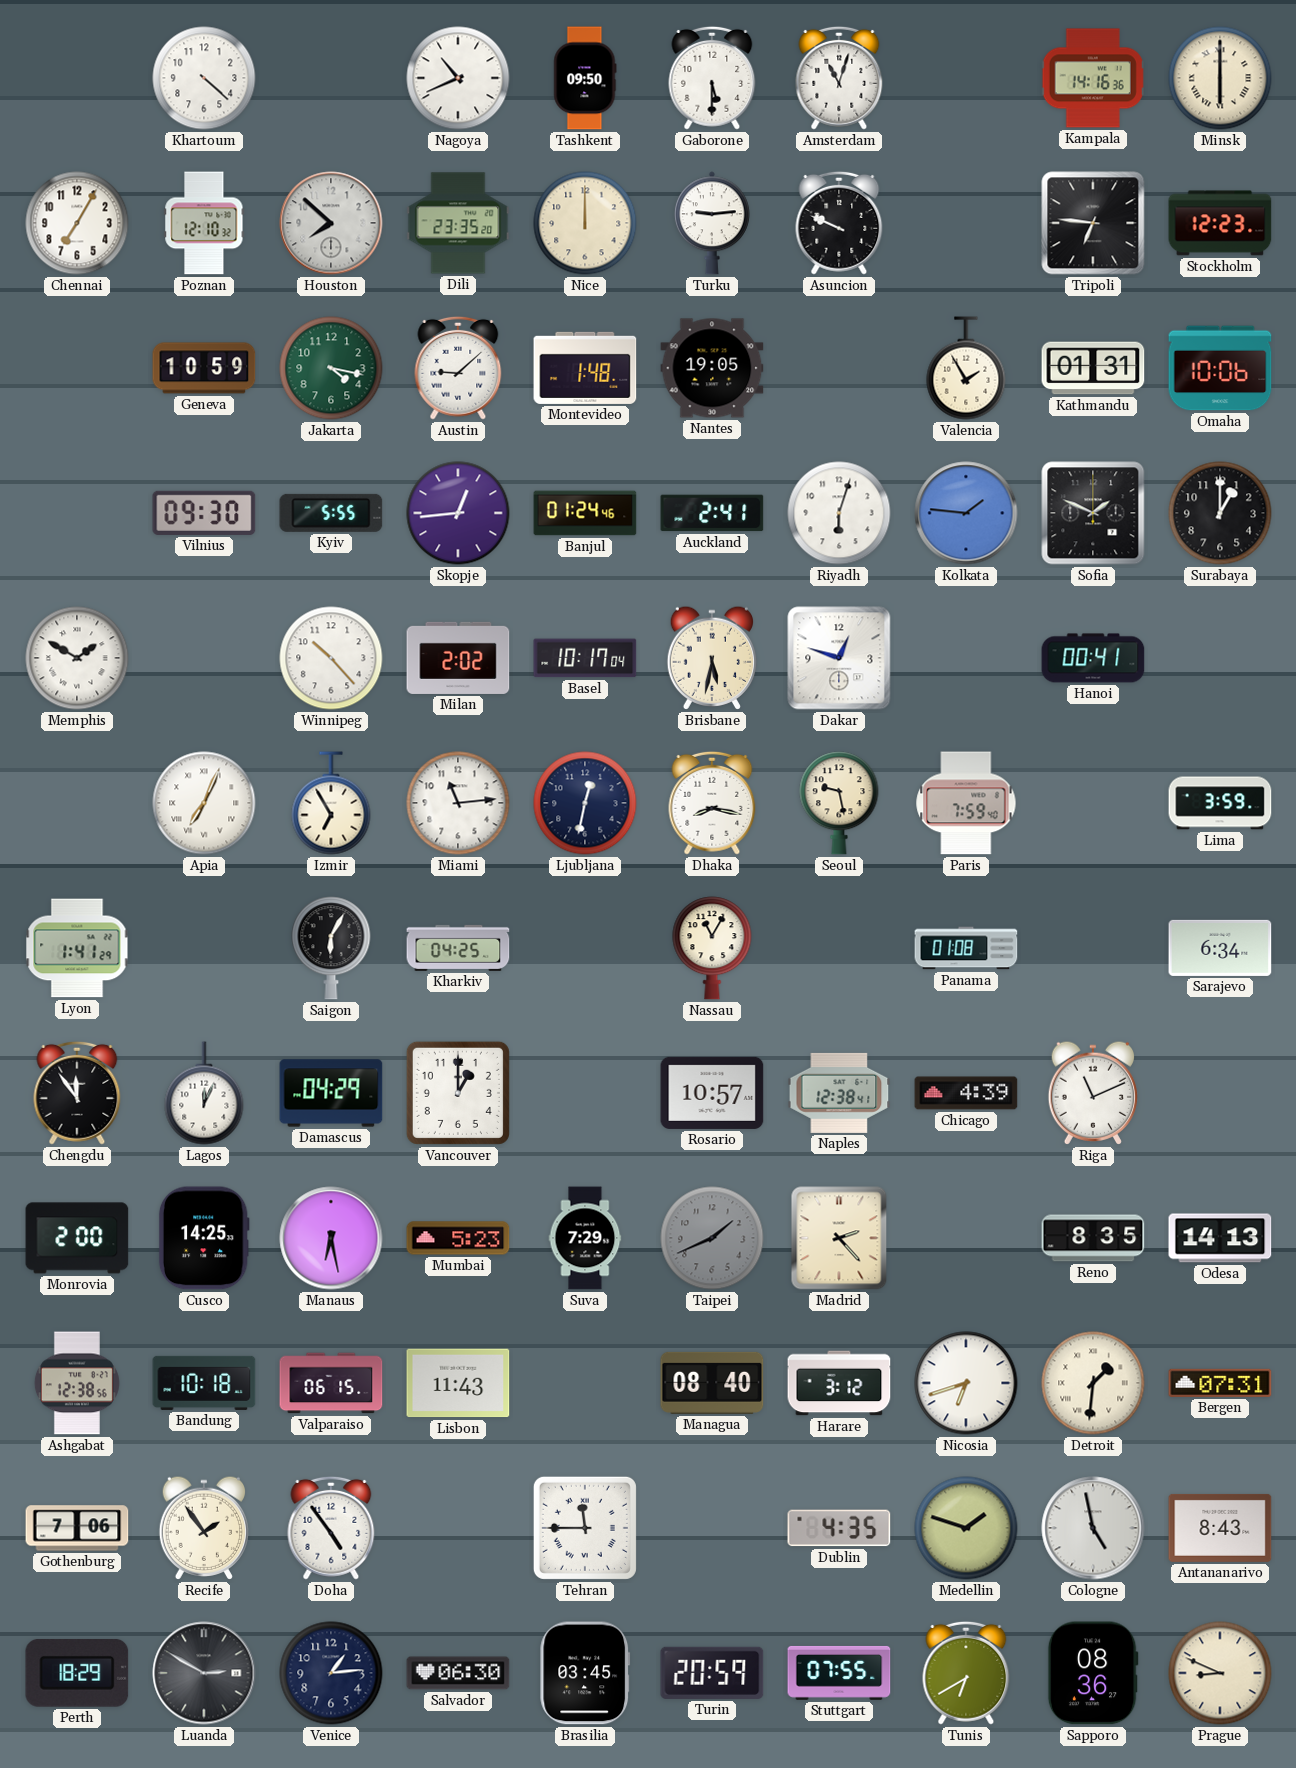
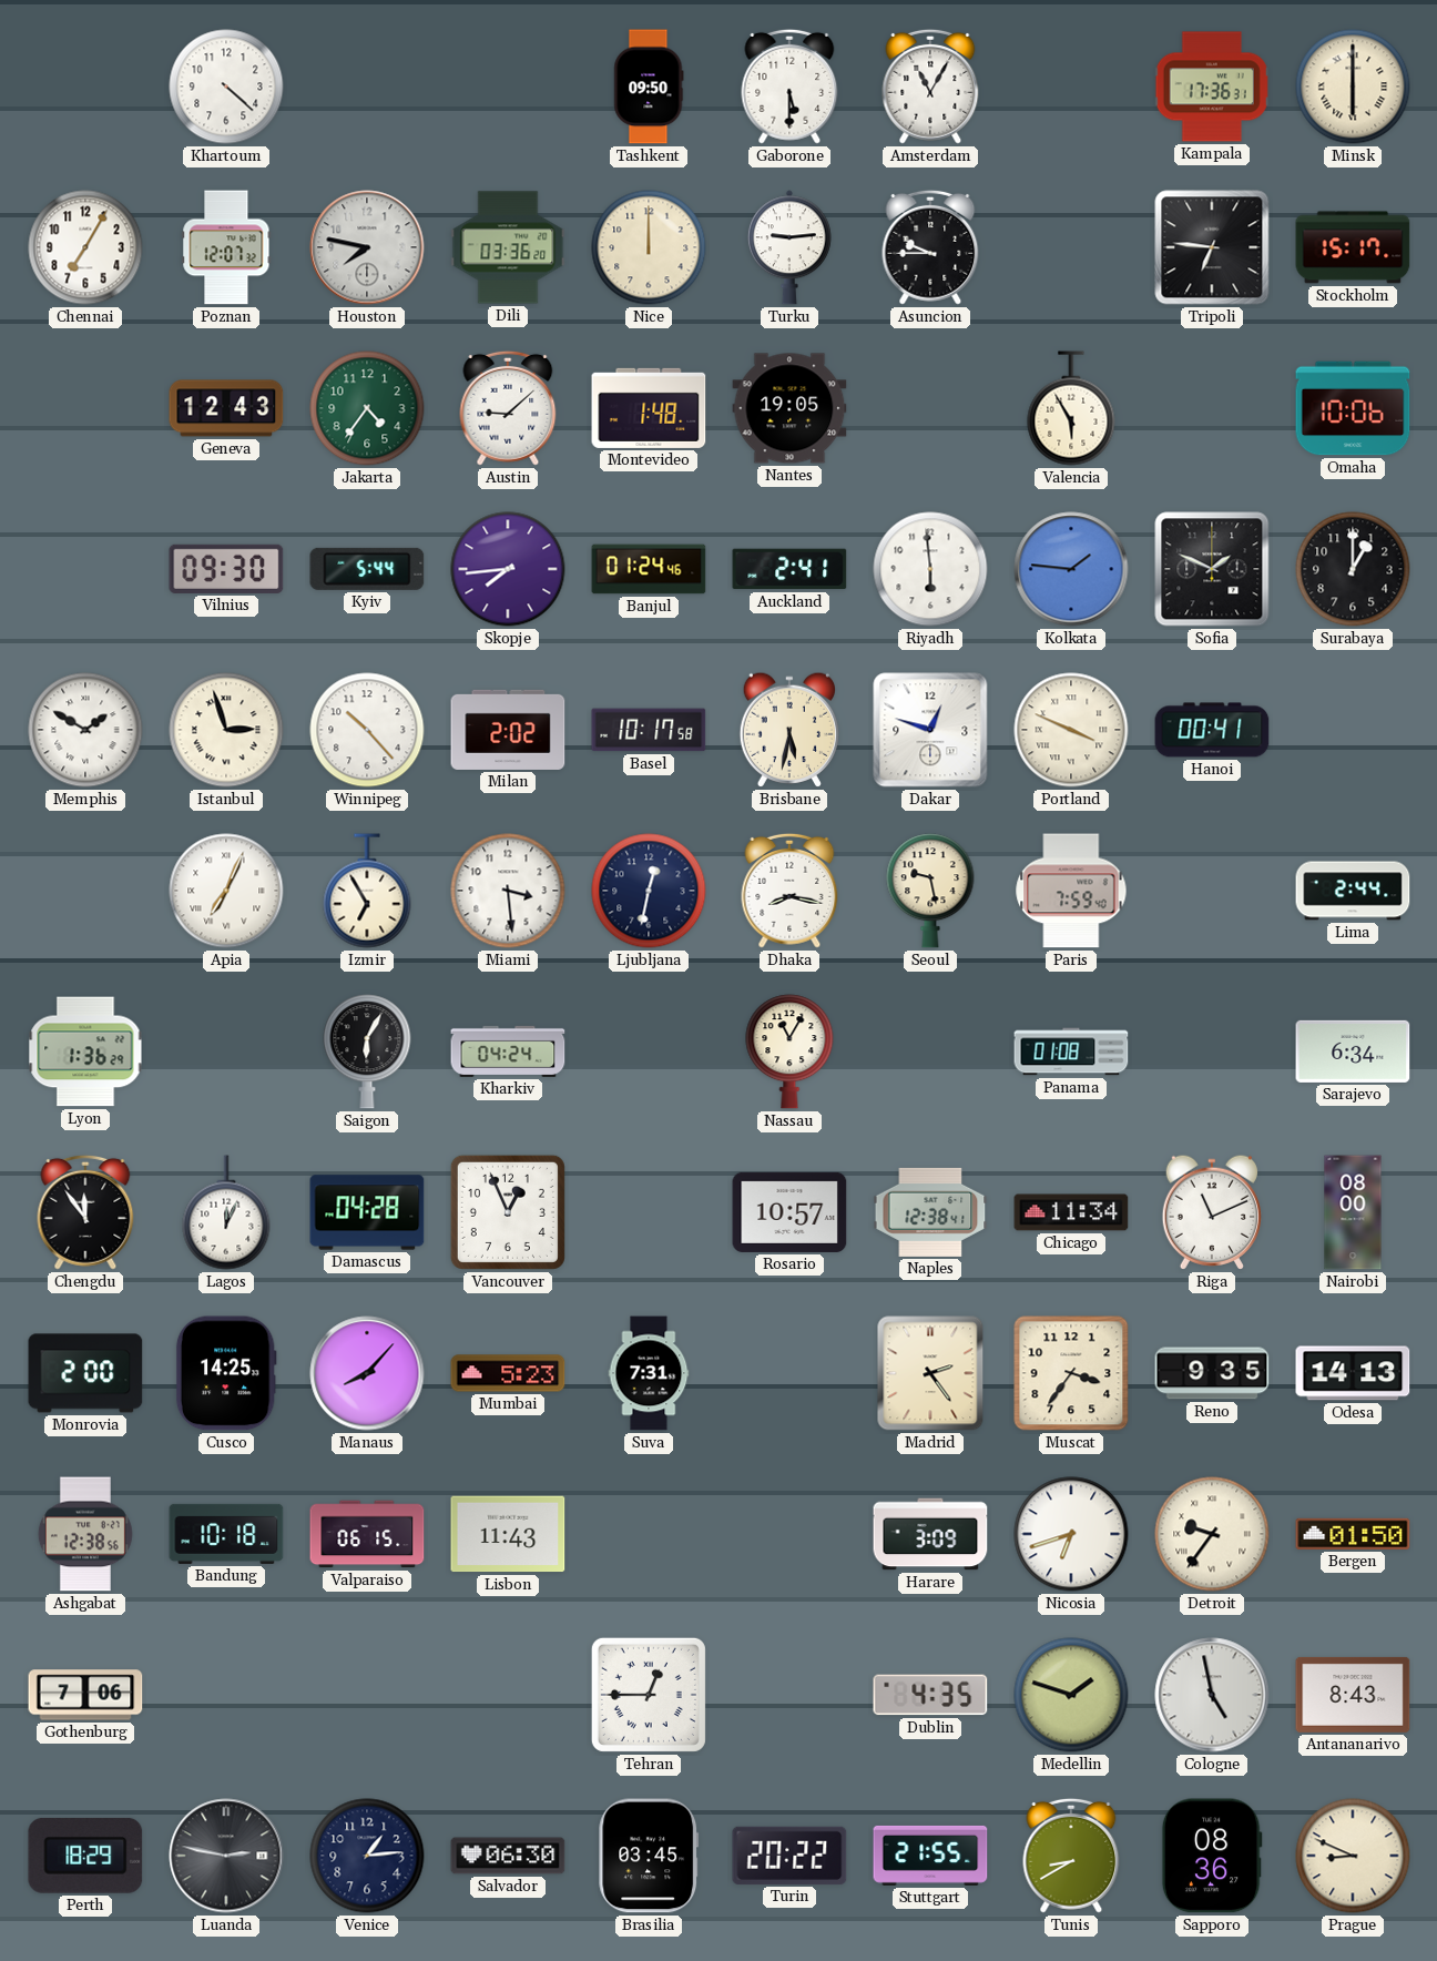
Nagoya: 10:41 -> none (458, 78)
Amsterdam: 11:03 -> 11:05 (930, 87)
Kampala: 14:16 -> 17:36 (1212, 87)
Poznan: 12:10 -> 12:07 (226, 247)
Houston: 7:52 -> 7:47 (367, 247)
Dili: 23:35 -> 03:36 (508, 247)
Asuncion: 9:49 -> 9:45 (930, 247)
Stockholm: 12:23 -> 15:17 (1353, 247)
Geneva: 10:59 -> 12:43 (226, 408)
Jakarta: 4:17 -> 4:36 (367, 408)
Valencia: 1:55 -> 5:55 (1071, 408)
Kathmandu: 01:31 -> none (1093, 368)
Kyiv: 5:55 -> 5:44 (367, 569)
Skopje: 12:44 -> 7:44 (508, 569)
Riyadh: 6:03 -> 5:59 (930, 569)
Istanbul: none -> 2:57 (226, 730)
Basel: 10:17:04 -> 10:17:58 (649, 730)
Portland: none -> 3:49 (1071, 730)
Miami: 11:14 -> 3:29 (508, 891)
Lima: 3:59 -> 2:44 (1353, 891)
Lyon: 1:41 -> 1:36 (85, 1051)
Kharkiv: 04:25 -> 04:24 (508, 1051)
Damascus: 04:29 -> 04:28 (367, 1212)
Vancouver: 1:00 -> 12:56 (508, 1212)
Chicago: 4:39 -> 11:34 (1071, 1212)
Nairobi: none -> 08:00 (1353, 1212)
Manaus: 6:28 -> 8:07 (367, 1373)
Suva: 7:29 -> 7:31 (649, 1373)
Taipei: 1:41 -> none (712, 1238)
Madrid: 2:23 -> 2:24 (930, 1373)
Muscat: none -> 3:36 (1071, 1373)
Reno: 8:35 -> 9:35 (1212, 1373)
Managua: 08:40 -> none (712, 1383)
Harare: 3:12 -> 3:09 (930, 1534)
Detroit: 1:31 -> 9:36 (1212, 1534)
Bergen: 07:31 -> 01:50 (1353, 1534)
Recife: 1:54 -> none (203, 1528)
Doha: 4:54 -> none (331, 1528)
Tehran: 11:45 -> 12:45 (649, 1695)
Luanda: 2:50 -> 2:47 (226, 1856)
Turin: 20:59 -> 20:22 (789, 1856)
Stuttgart: 07:55 -> 21:55 (930, 1856)
Tunis: 6:40 -> 8:40 (1071, 1856)
